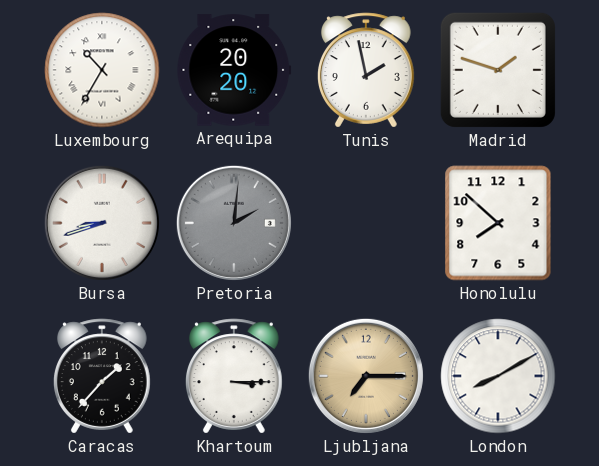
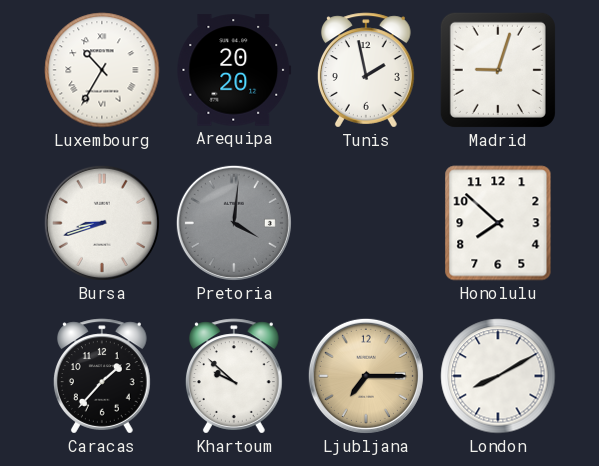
Madrid: 1:48 -> 9:03 (498, 70)
Pretoria: 2:01 -> 4:01 (234, 223)
Khartoum: 3:15 -> 9:52 (234, 376)
